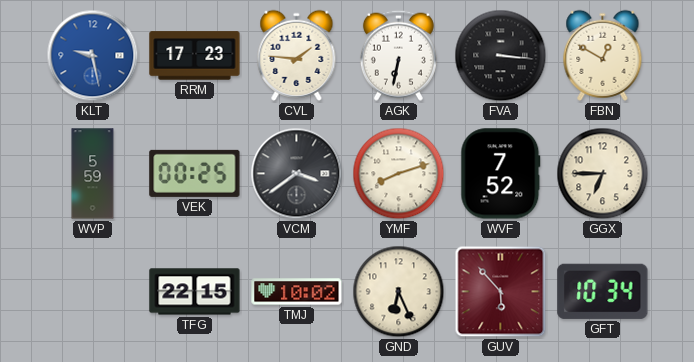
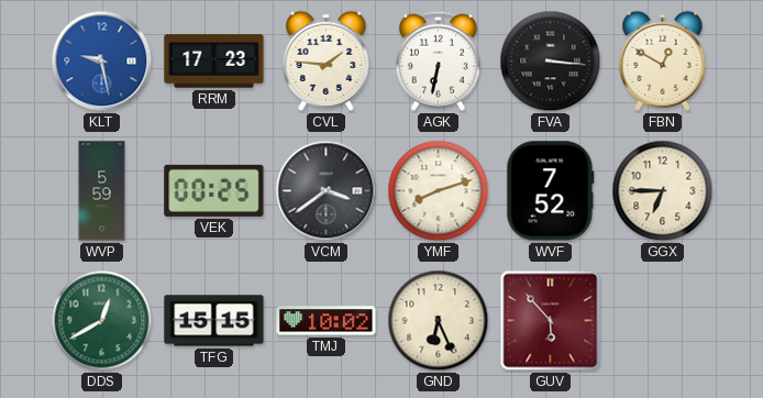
DDS: none -> 12:40 (102, 321)
TFG: 22:15 -> 15:15 (214, 321)
GFT: 10:34 -> none (603, 291)
